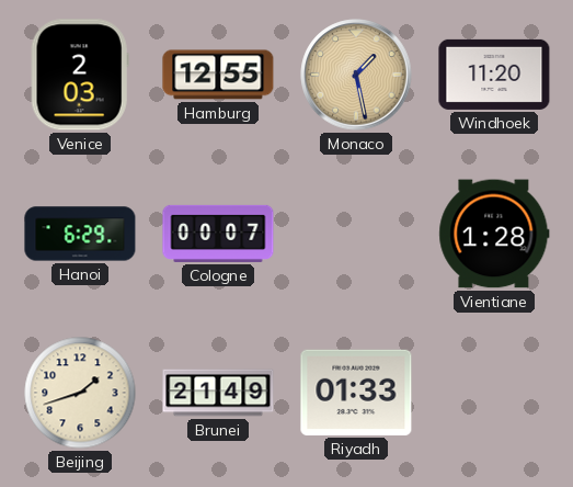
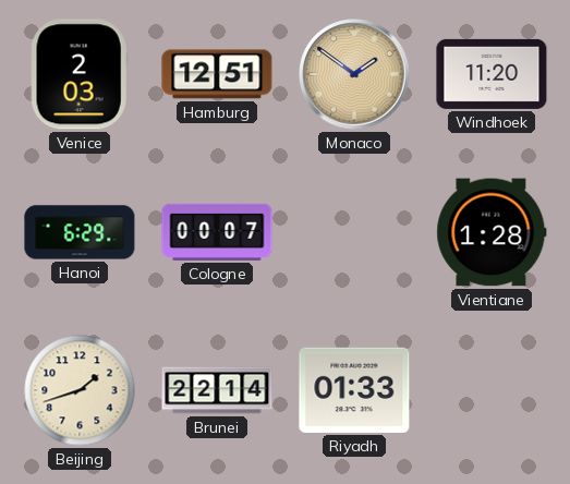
Hamburg: 12:55 -> 12:51 (217, 74)
Monaco: 1:28 -> 1:51 (354, 74)
Brunei: 21:49 -> 22:14 (217, 390)
